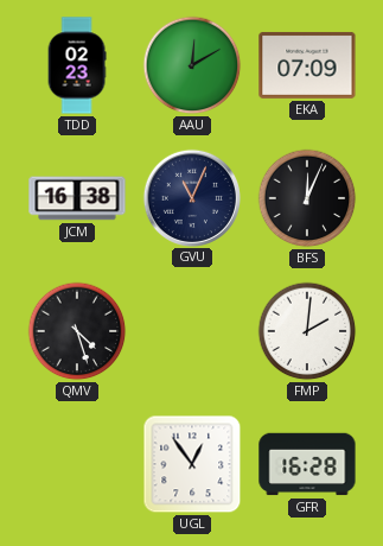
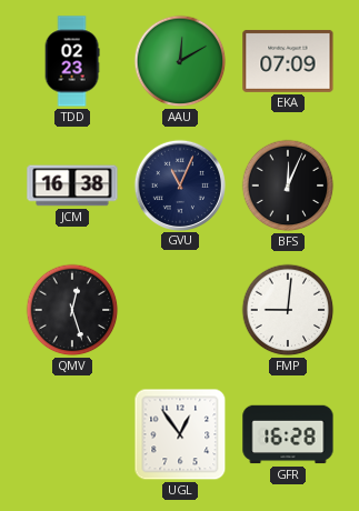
QMV: 4:27 -> 12:27 (72, 310)
FMP: 2:01 -> 9:01 (288, 310)
